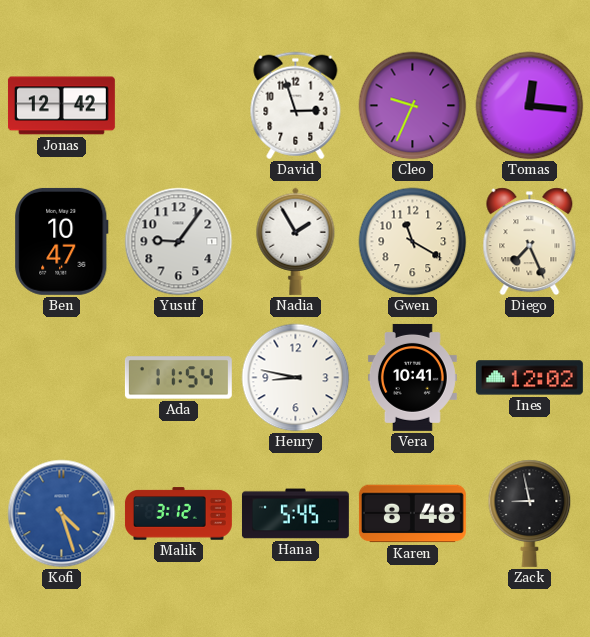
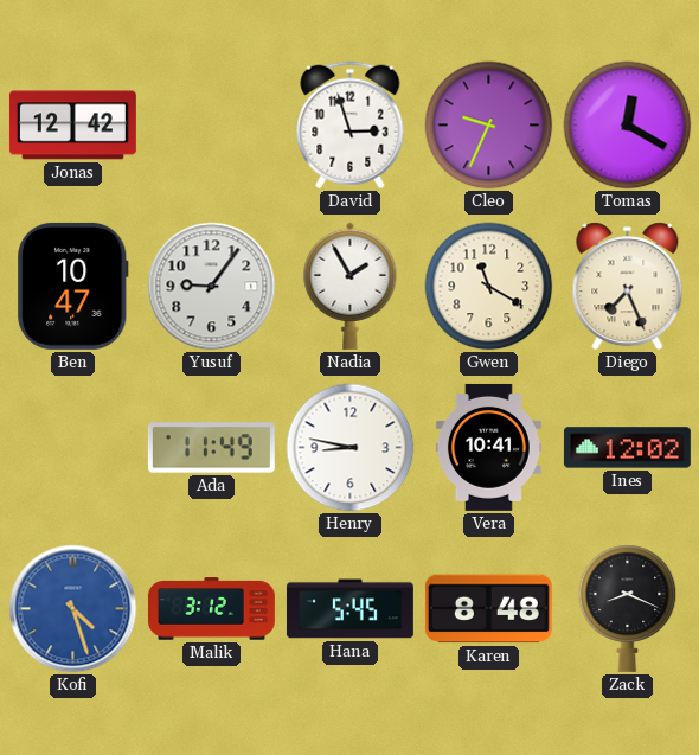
Tomas: 12:16 -> 12:20 (628, 126)
Ada: 11:54 -> 11:49 (211, 448)
Zack: 8:58 -> 8:19 (628, 608)
